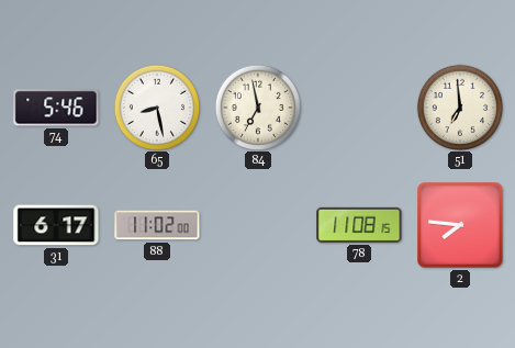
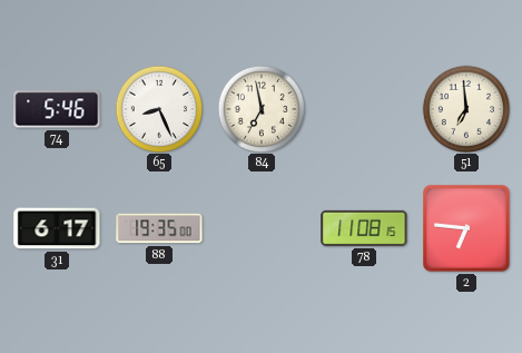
65: 8:28 -> 8:26 (158, 108)
88: 11:02 -> 19:35 (159, 228)
2: 7:46 -> 6:46 (467, 229)
